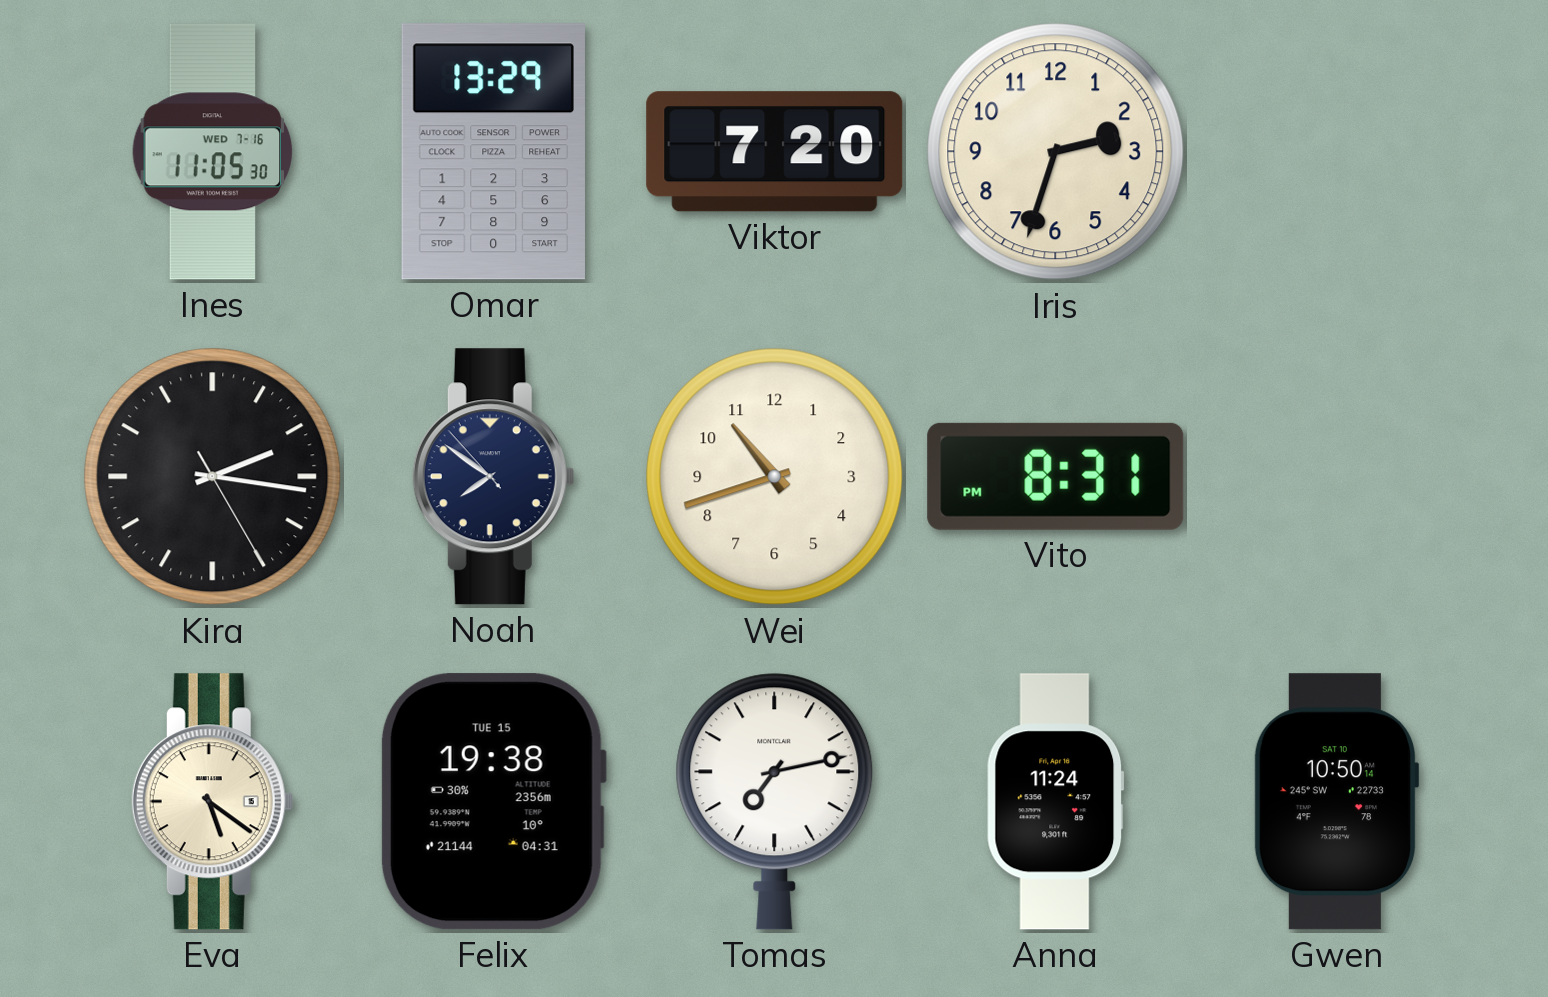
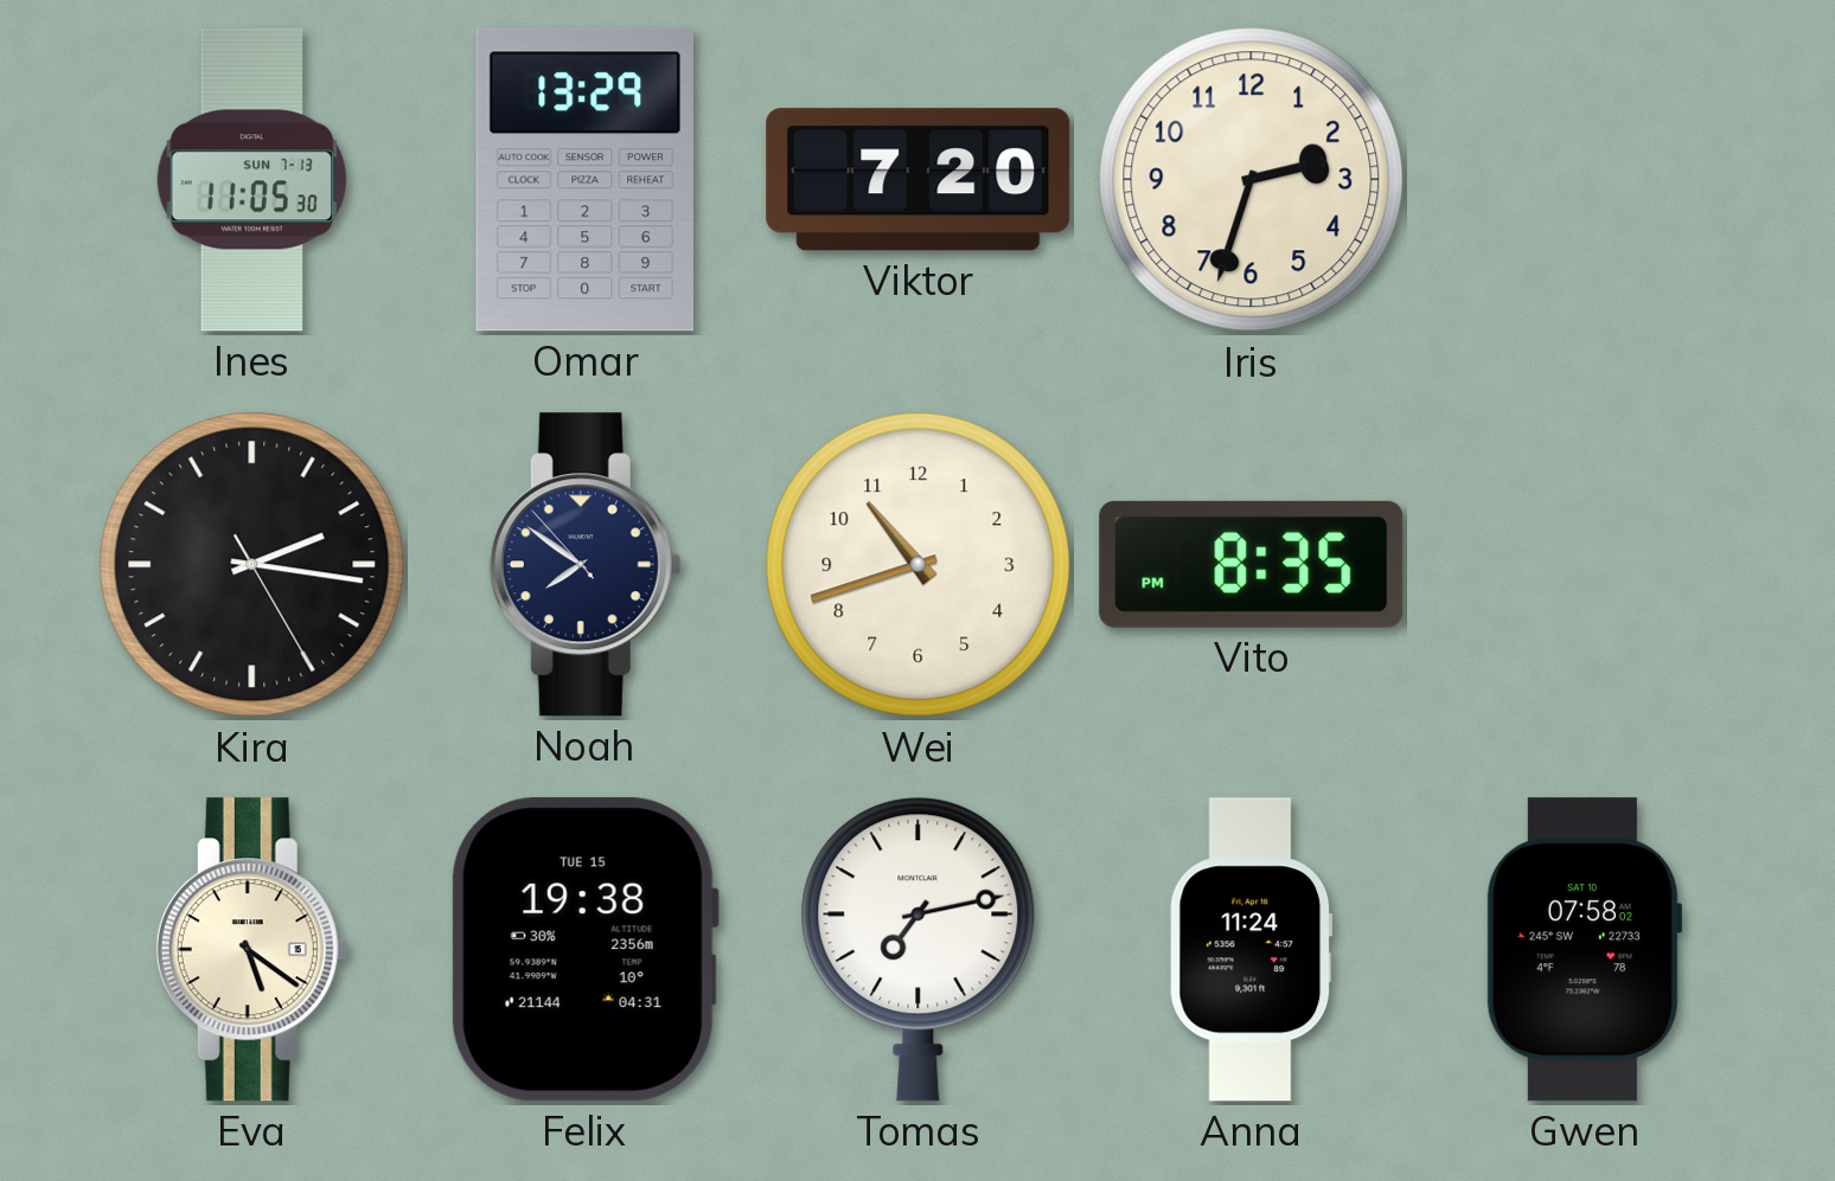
Ines date: WED 7-16 -> SUN 7-13 (252, 180)
Vito: 8:31 -> 8:35 (1252, 564)
Gwen: 10:50 -> 07:58 (1584, 950)
